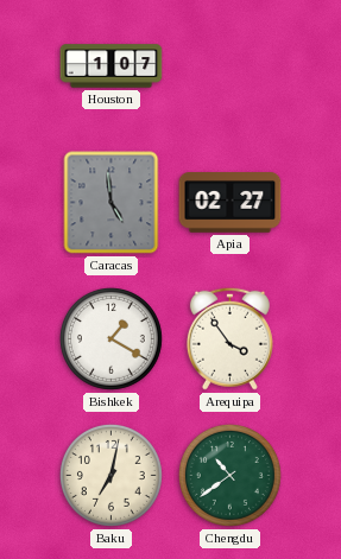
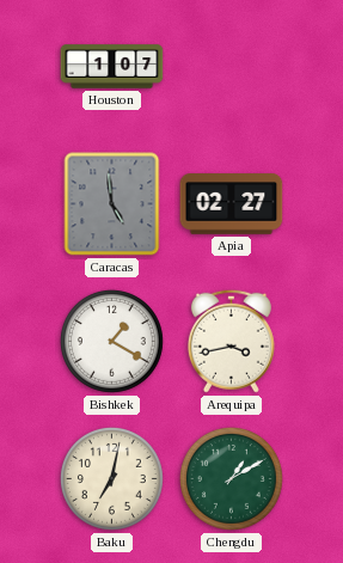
Arequipa: 3:54 -> 3:43 (231, 341)
Chengdu: 10:39 -> 1:10 (231, 478)
